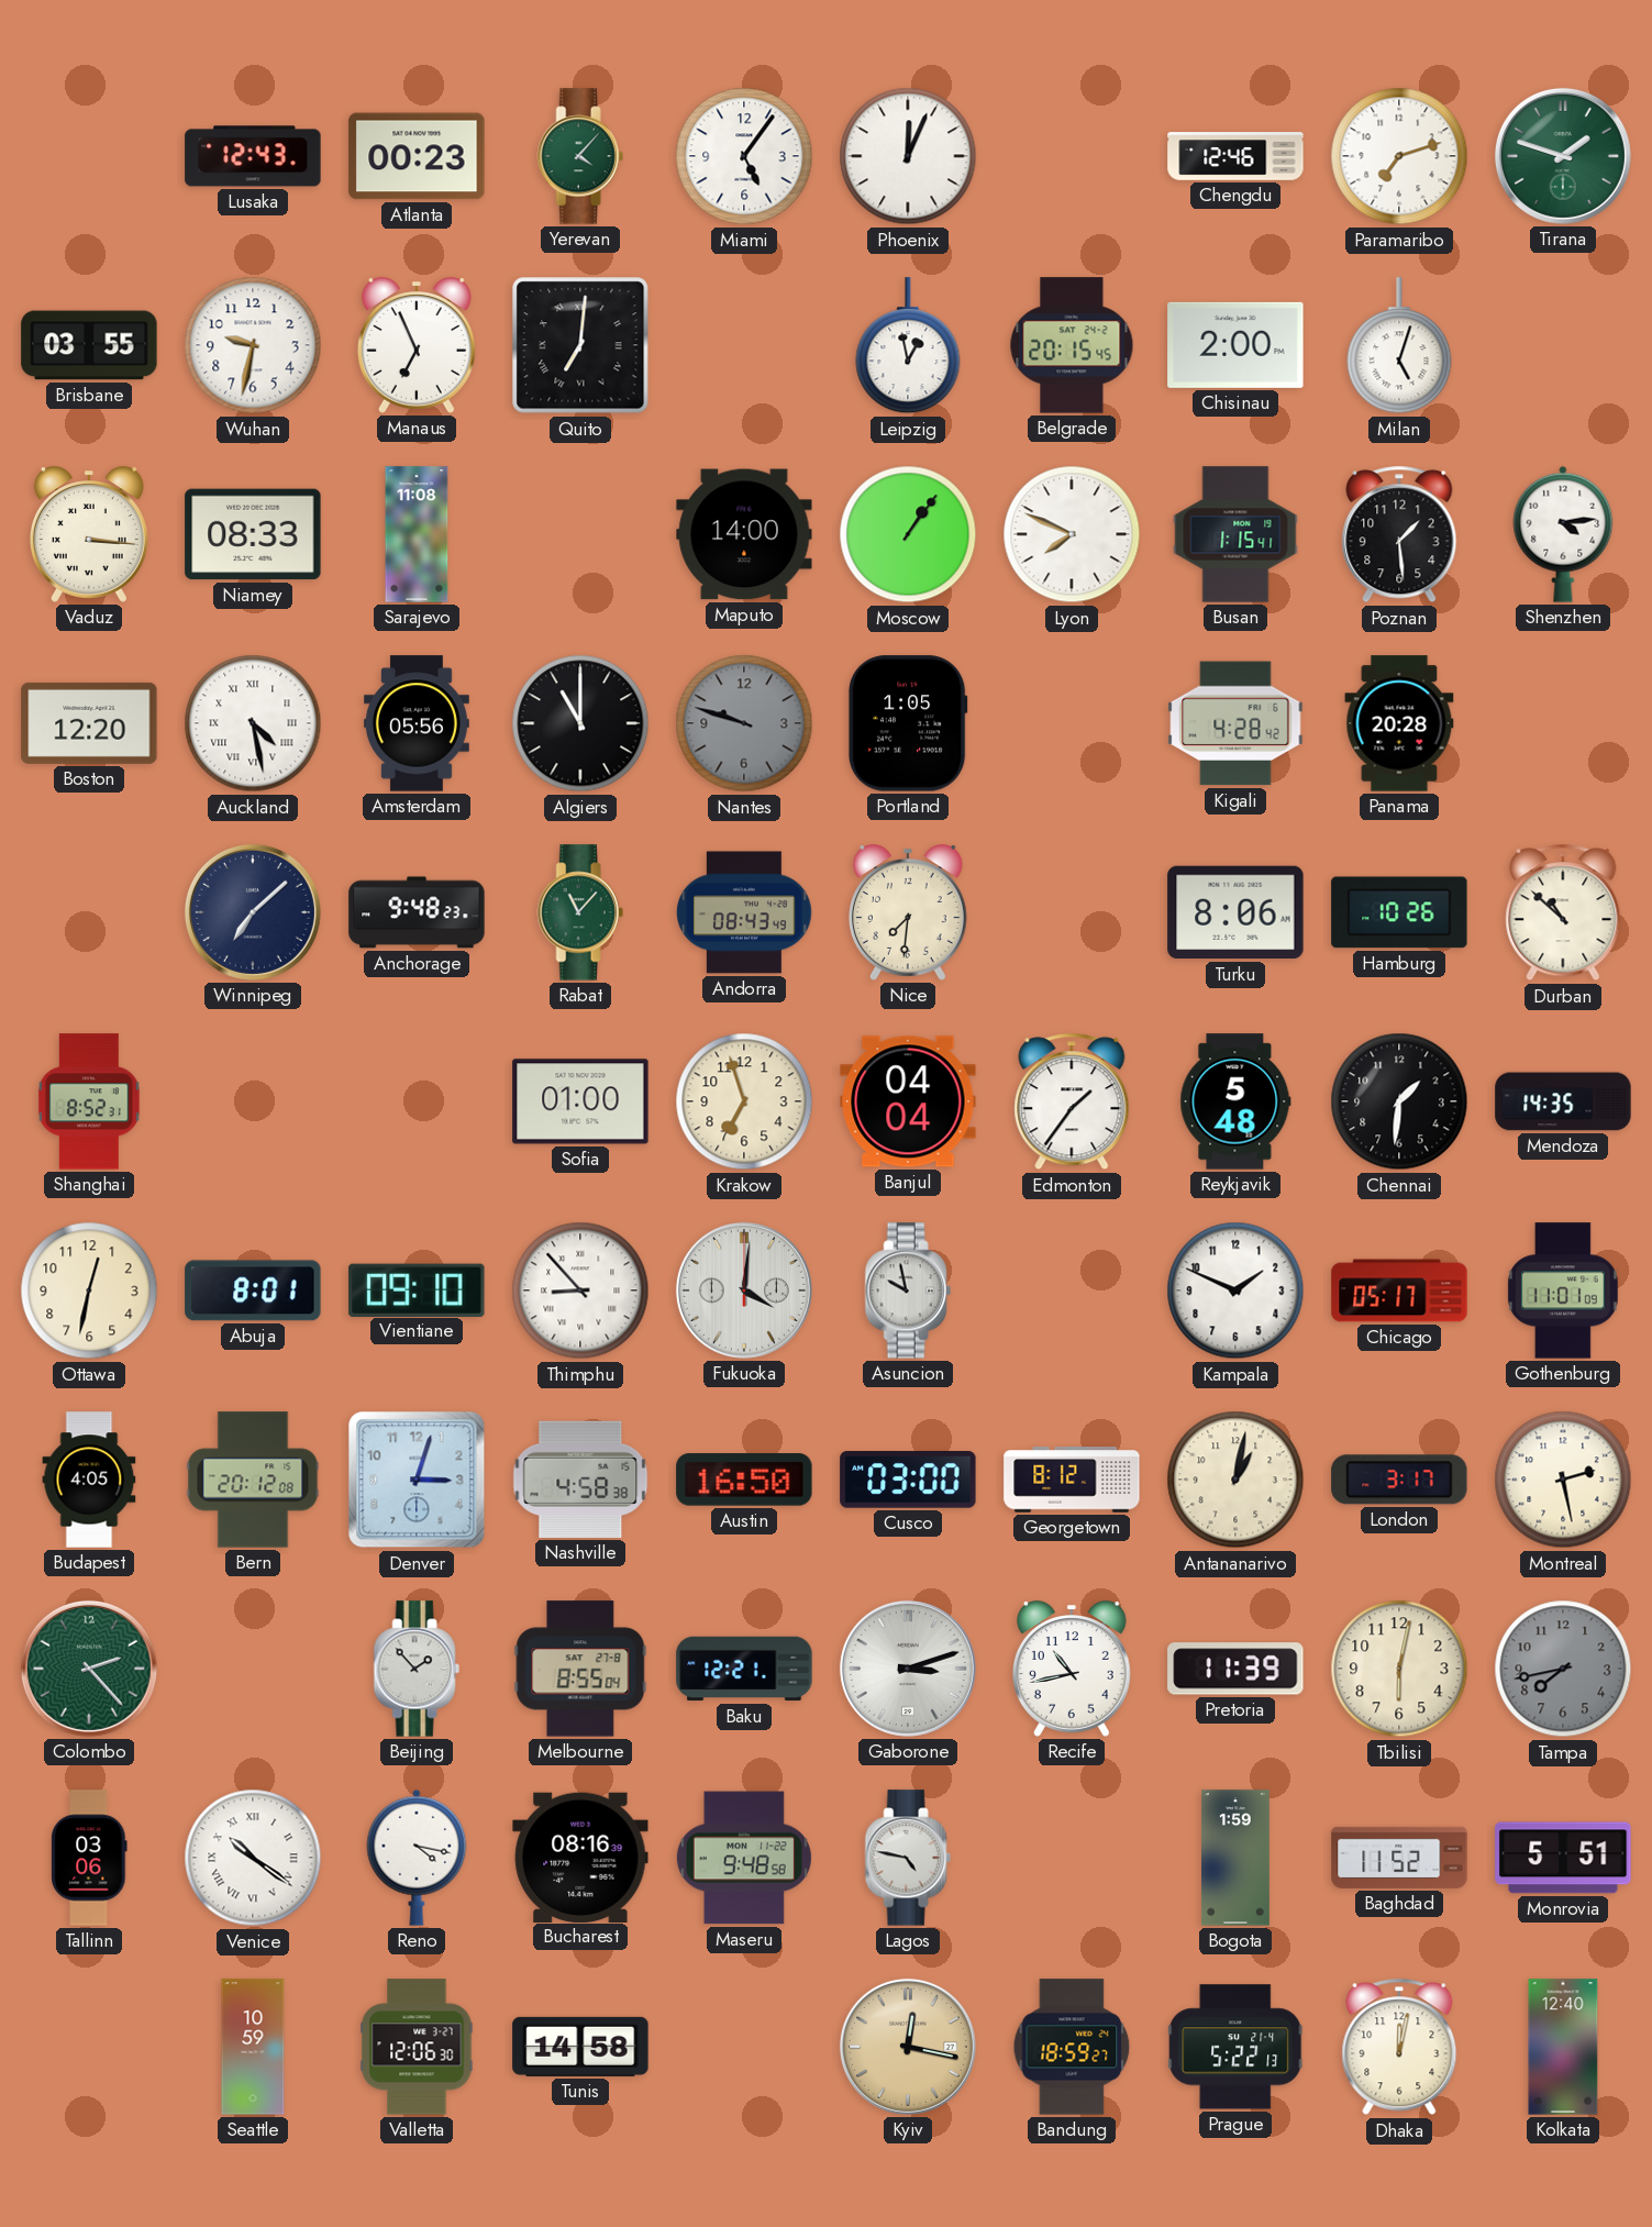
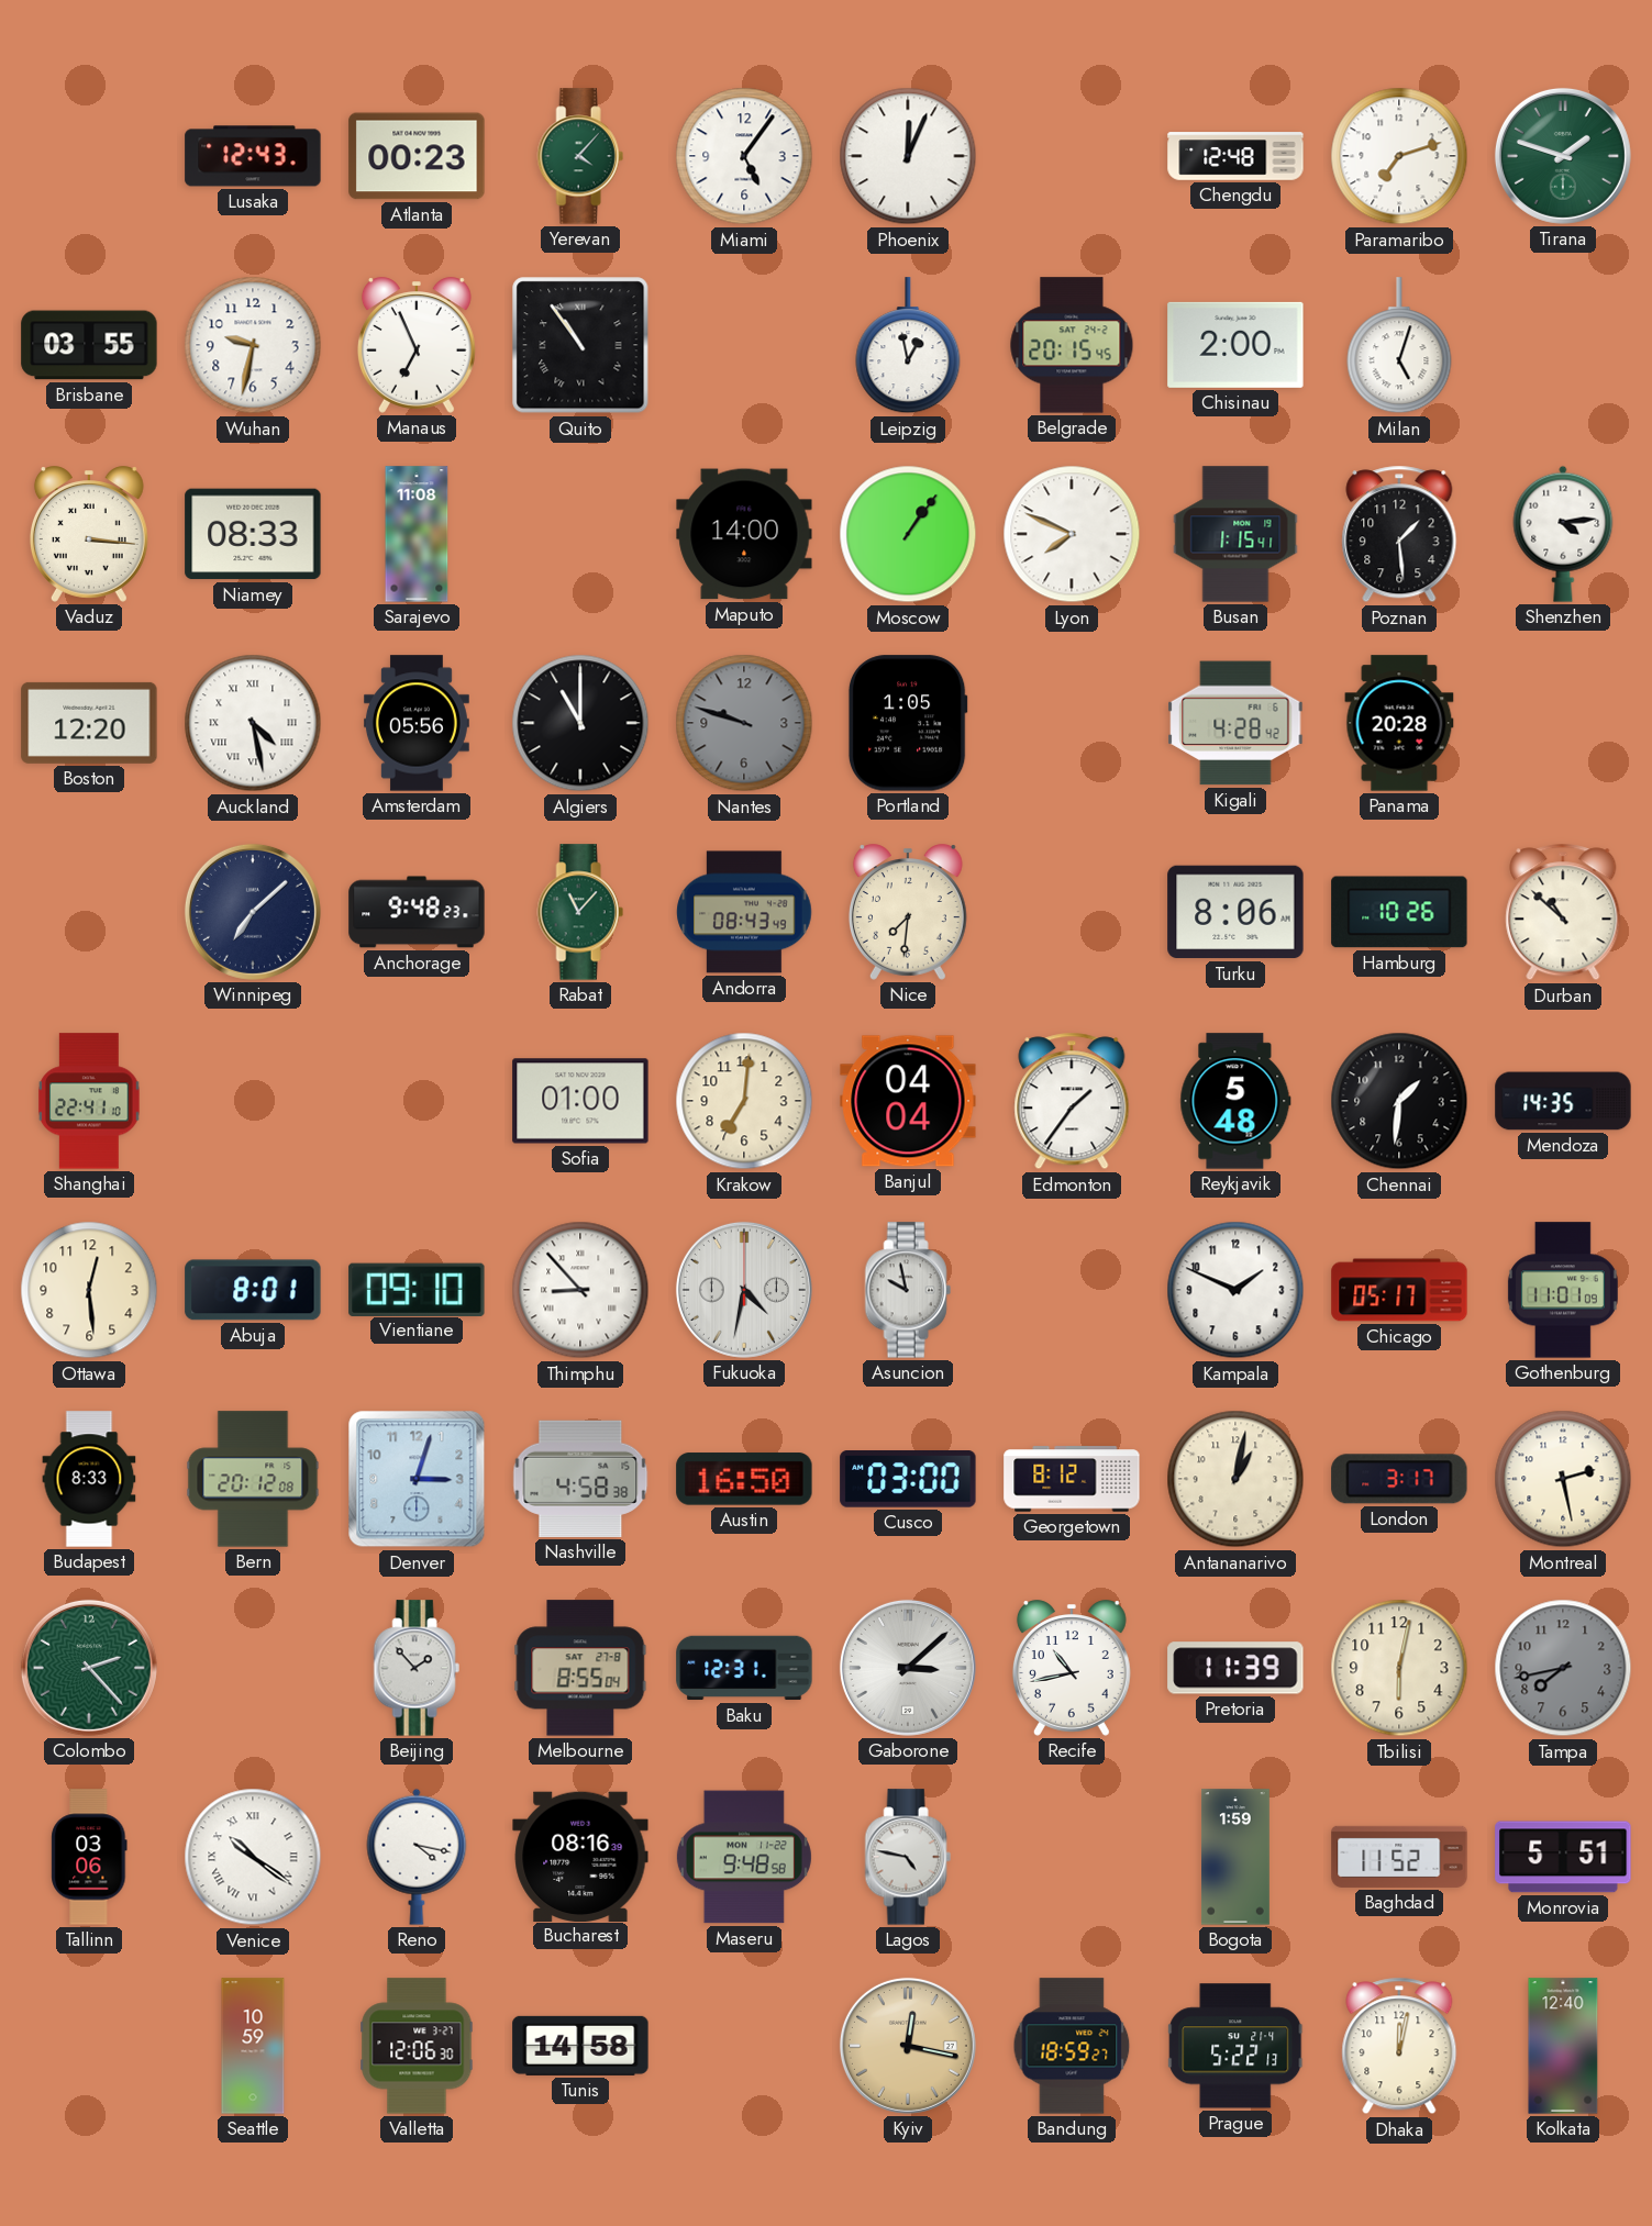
Chengdu: 12:46 -> 12:48 (1235, 156)
Quito: 7:01 -> 10:54 (580, 345)
Shanghai: 8:52 -> 22:41 (89, 1101)
Krakow: 6:57 -> 7:01 (744, 1101)
Ottawa: 12:32 -> 12:29 (89, 1290)
Fukuoka: 4:01 -> 4:32 (744, 1290)
Budapest: 4:05 -> 8:33 (89, 1479)
Baku: 12:21 -> 12:31 (744, 1668)
Gaborone: 3:12 -> 3:08 (908, 1668)
